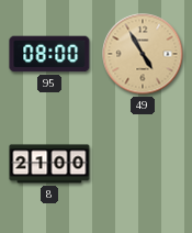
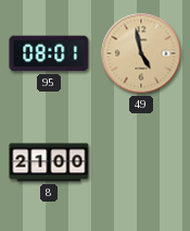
95: 08:00 -> 08:01 (49, 53)
49: 4:55 -> 4:58 (141, 53)
